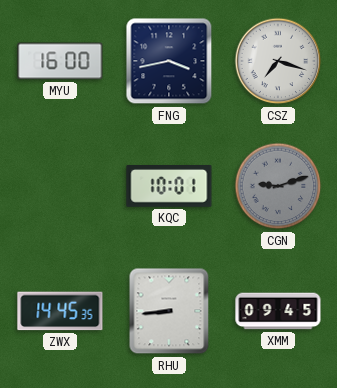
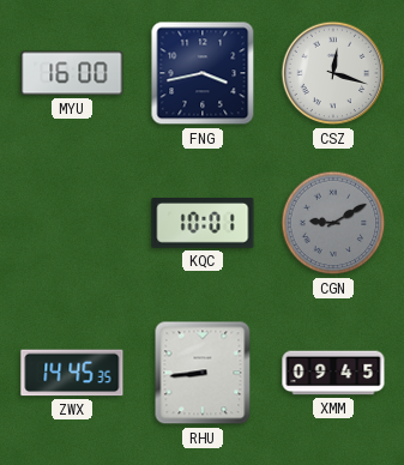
CSZ: 7:18 -> 12:18 (333, 73)
CGN: 9:12 -> 9:10 (333, 223)
